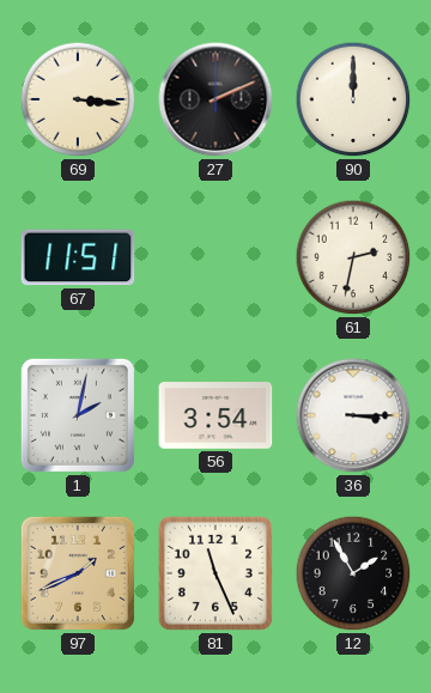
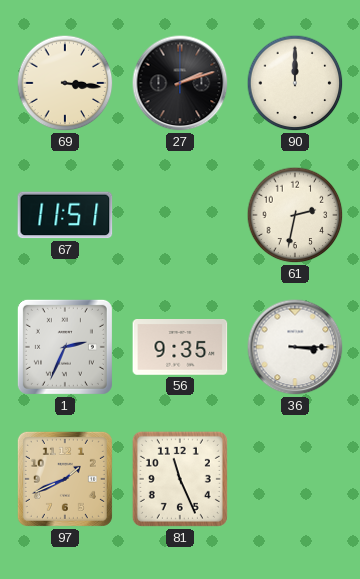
27: 2:11 -> 2:12 (180, 83)
1: 2:02 -> 2:34 (65, 347)
56: 3:54 -> 9:35 (180, 348)
12: 1:55 -> none (353, 573)
